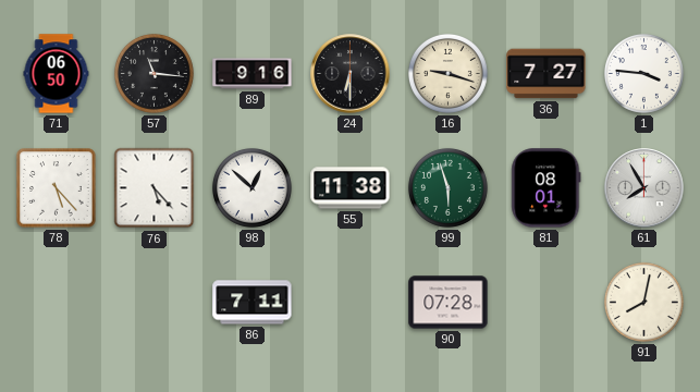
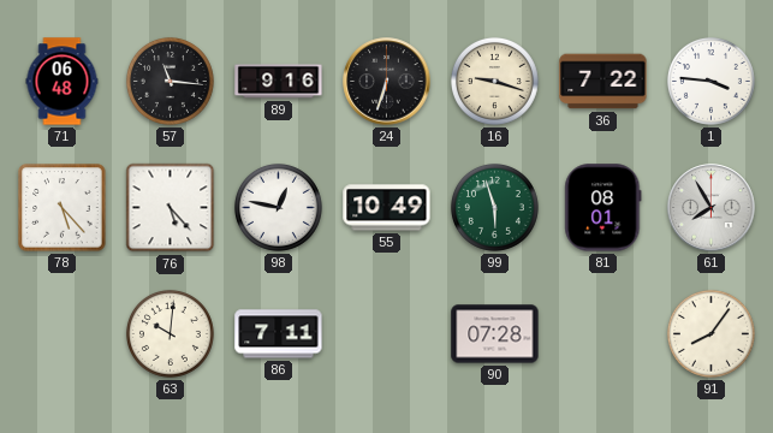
71: 06:50 -> 06:48 (63, 82)
24: 6:30 -> 6:33 (387, 82)
36: 7:27 -> 7:22 (603, 82)
98: 12:52 -> 12:47 (278, 207)
55: 11:38 -> 10:49 (387, 208)
63: none -> 10:01 (170, 333)
91: 8:02 -> 8:06 (710, 333)
